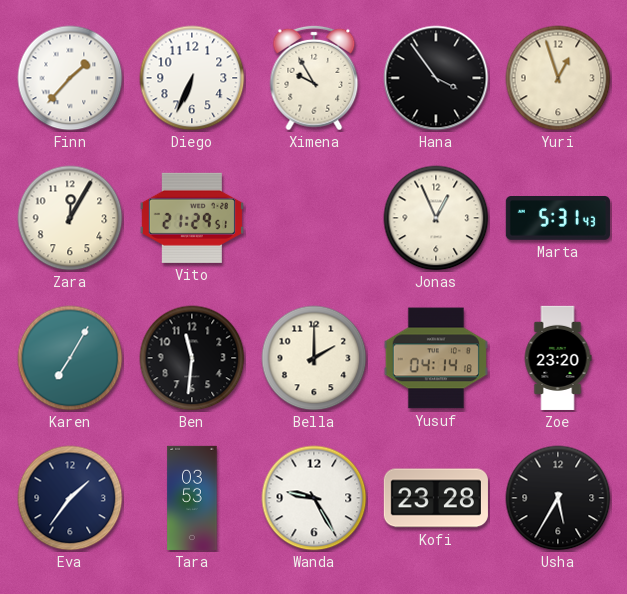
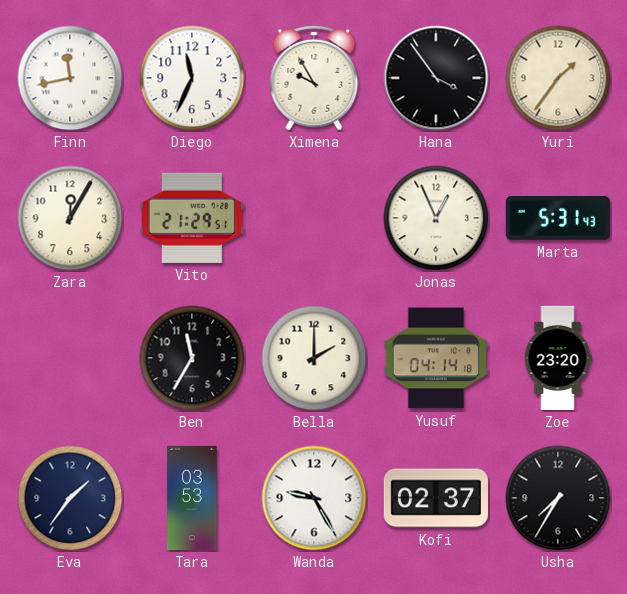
Finn: 1:37 -> 11:43 (70, 78)
Diego: 6:34 -> 11:34 (192, 78)
Yuri: 12:57 -> 1:36 (558, 78)
Karen: 7:05 -> none (70, 358)
Ben: 11:31 -> 11:35 (192, 358)
Kofi: 23:28 -> 02:37 (436, 498)
Usha: 5:35 -> 7:35 (558, 498)
